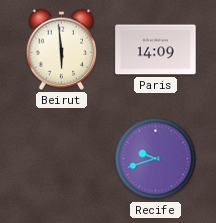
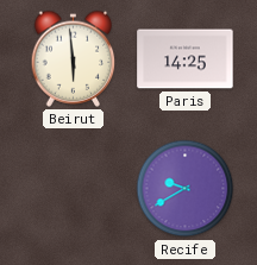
Paris: 14:09 -> 14:25 (186, 59)
Recife: 9:42 -> 9:40 (186, 189)
